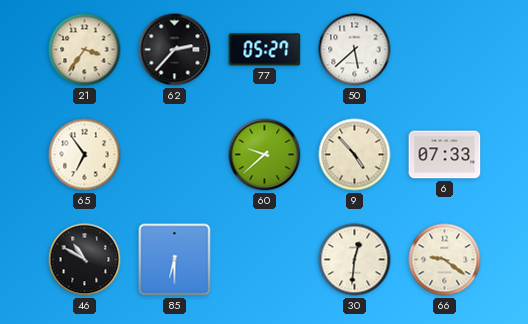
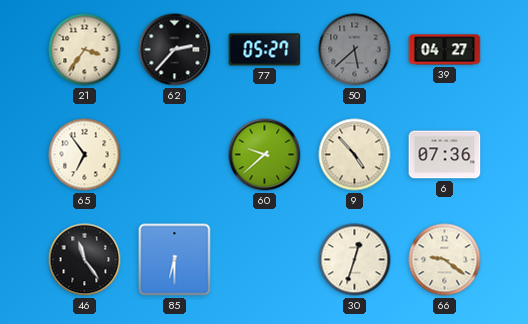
50 dial: white -> grey (355, 50)
39: none -> 04:27 (445, 50)
6: 07:33 -> 07:36 (445, 155)
46: 10:50 -> 11:24 (85, 260)
30: 12:31 -> 12:33 (355, 260)
